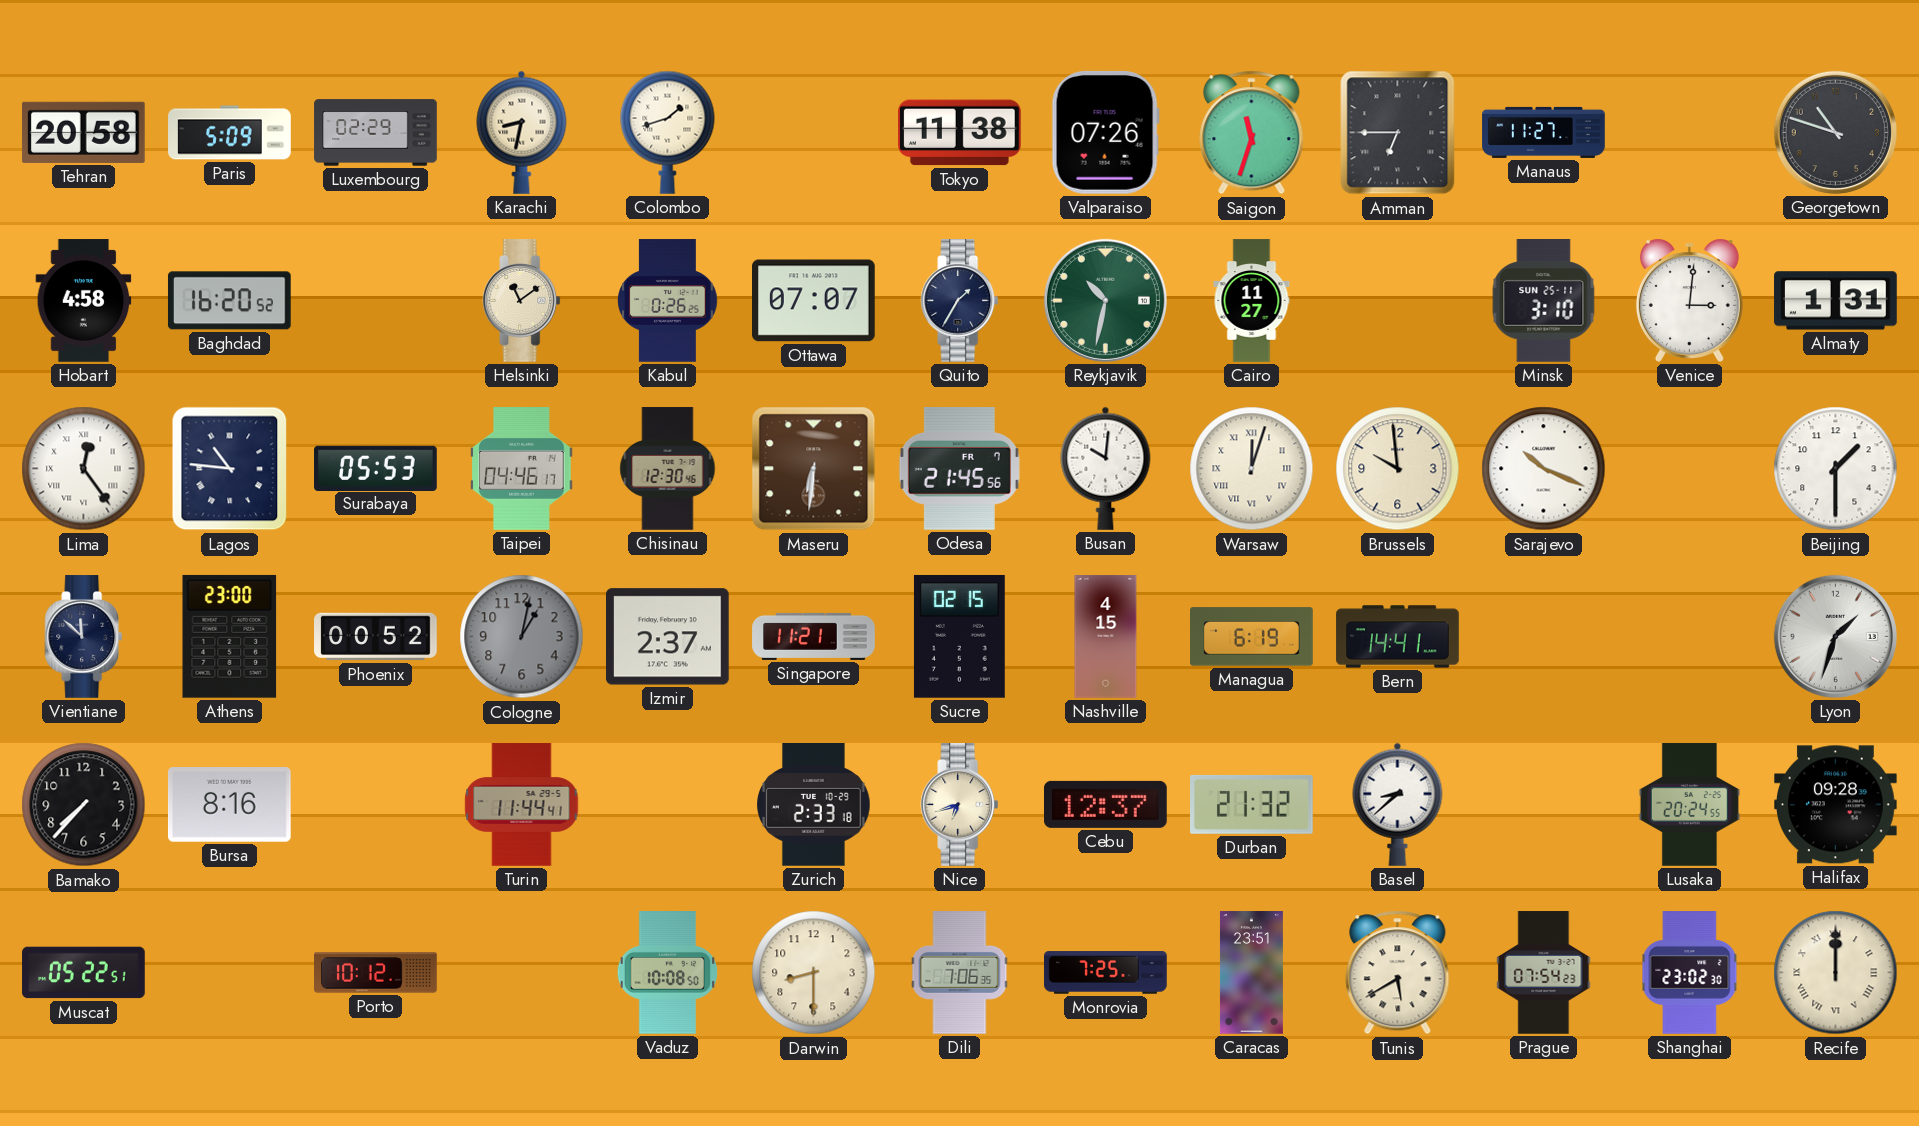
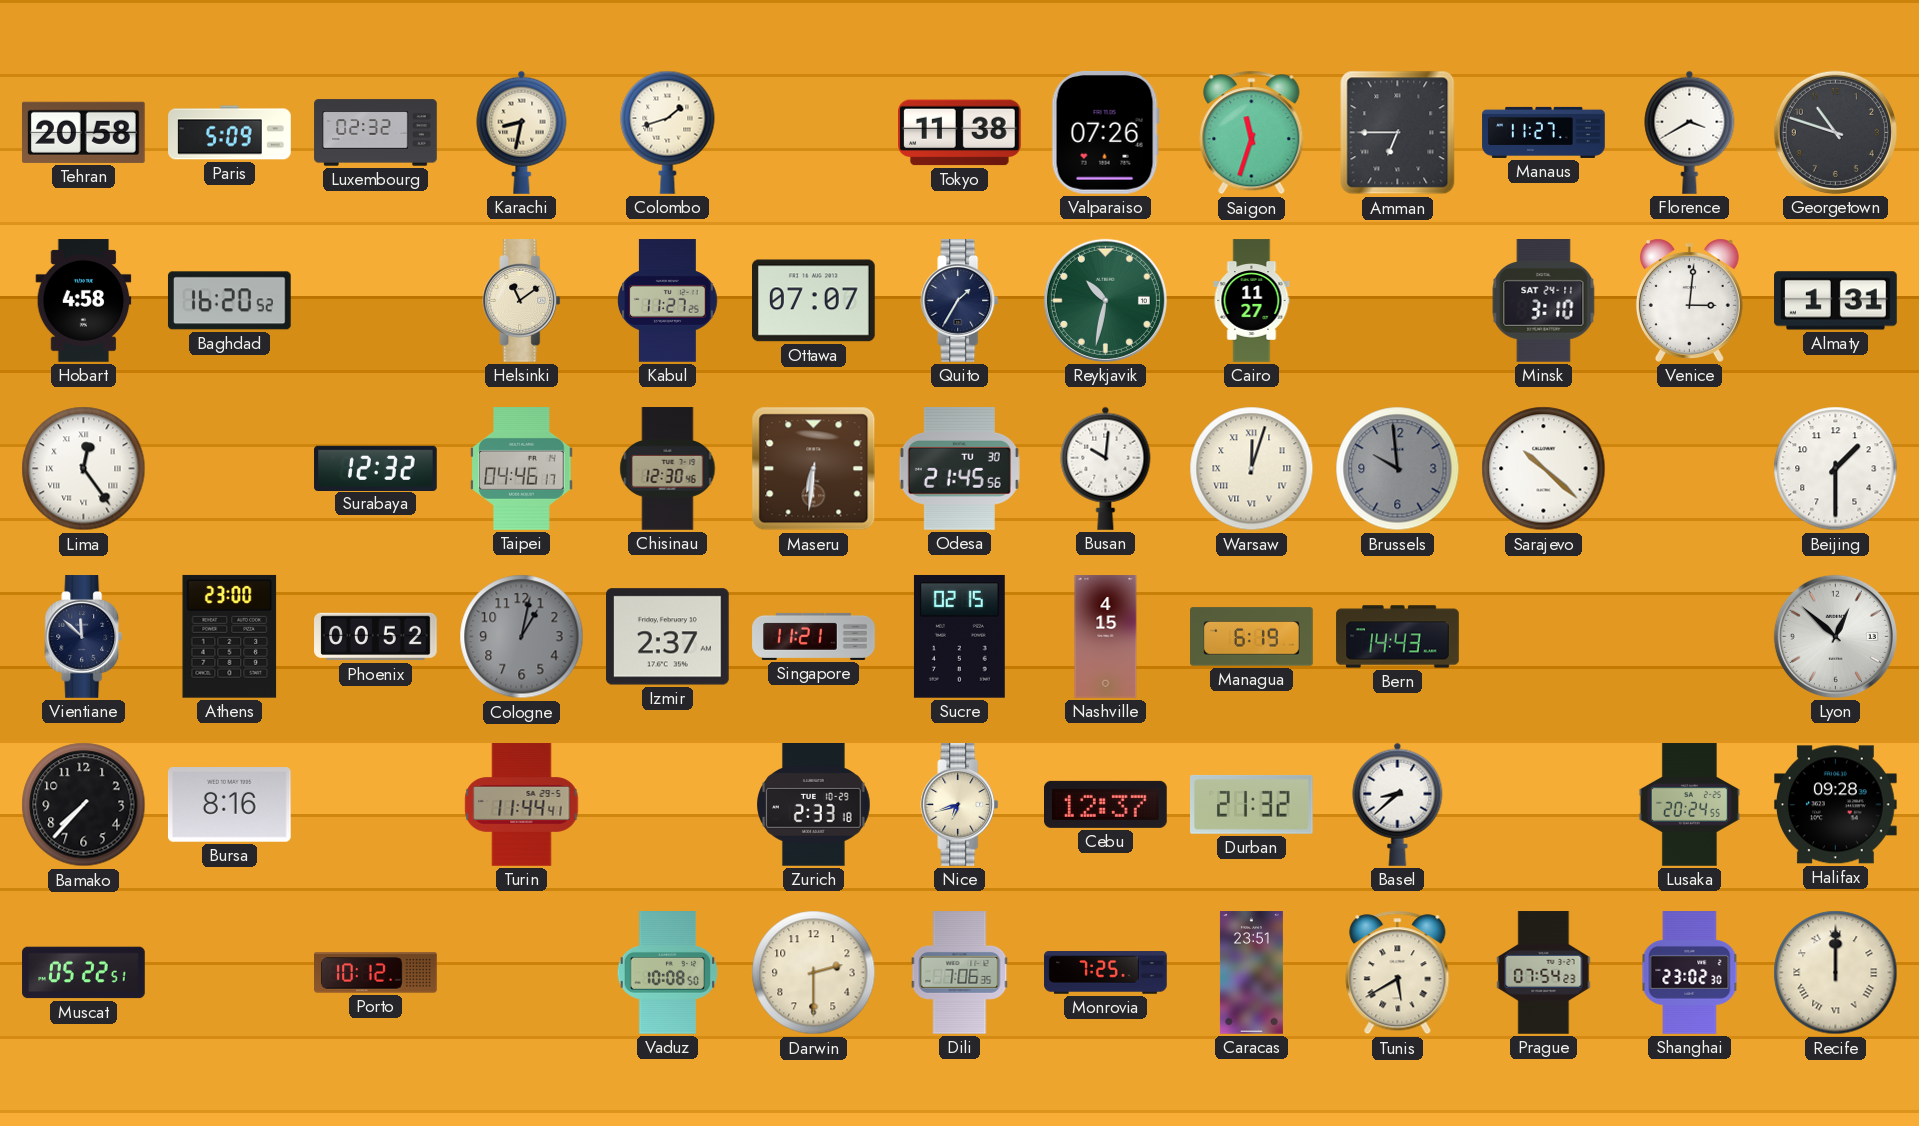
Luxembourg: 02:29 -> 02:32 (376, 133)
Florence: none -> 3:40 (1690, 132)
Kabul: 0:26 -> 11:27 (668, 301)
Minsk date: SUN 25-11 -> SAT 24-11 (1544, 301)
Lagos: 10:46 -> none (230, 469)
Surabaya: 05:53 -> 12:32 (376, 468)
Odesa date: FR 7 -> TU 30 (959, 468)
Brussels dial: cream -> grey (1398, 469)
Sarajevo: 10:19 -> 10:22 (1544, 469)
Bern: 14:41 -> 14:43 (1398, 637)
Lyon: 1:33 -> 12:52 (1835, 636)
Darwin: 8:30 -> 2:30 (814, 973)
